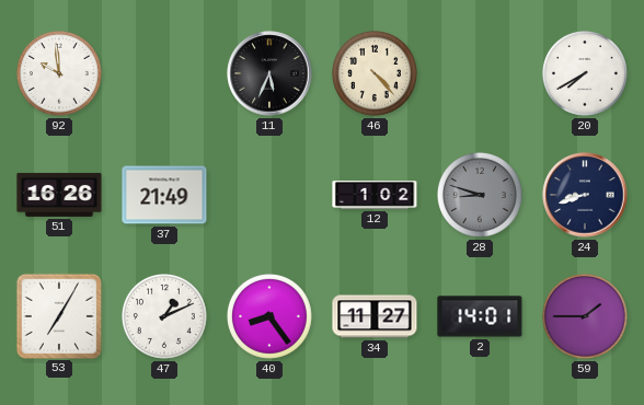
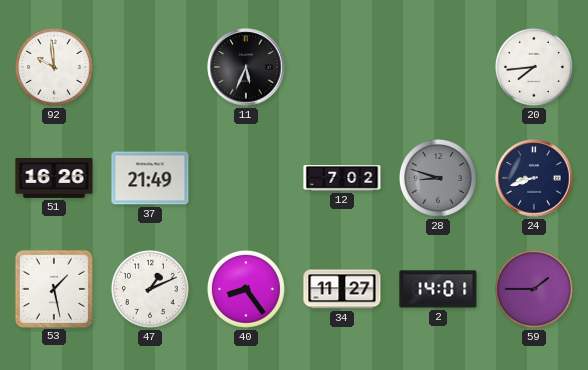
46: 4:23 -> none (375, 73)
20: 7:40 -> 7:44 (534, 67)
12: 1:02 -> 7:02 (342, 179)
53: 7:05 -> 1:28 (53, 288)
